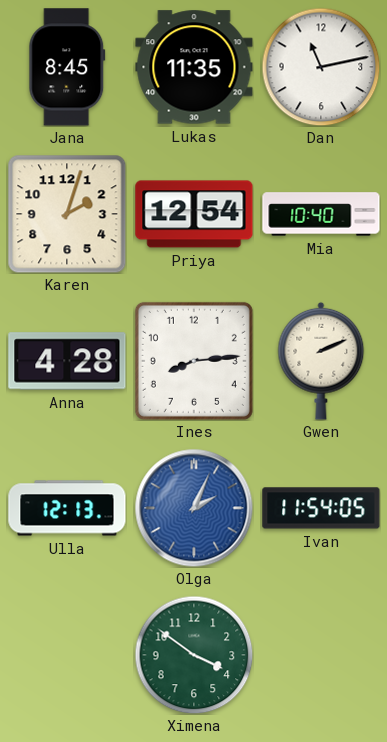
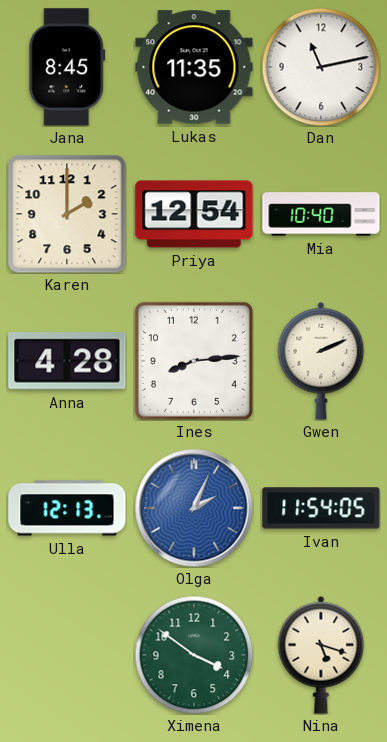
Karen: 2:03 -> 2:00 (67, 214)
Nina: none -> 5:18 (321, 655)
